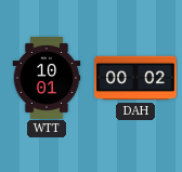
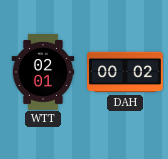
WTT: 10:01 -> 02:01 (43, 73)
